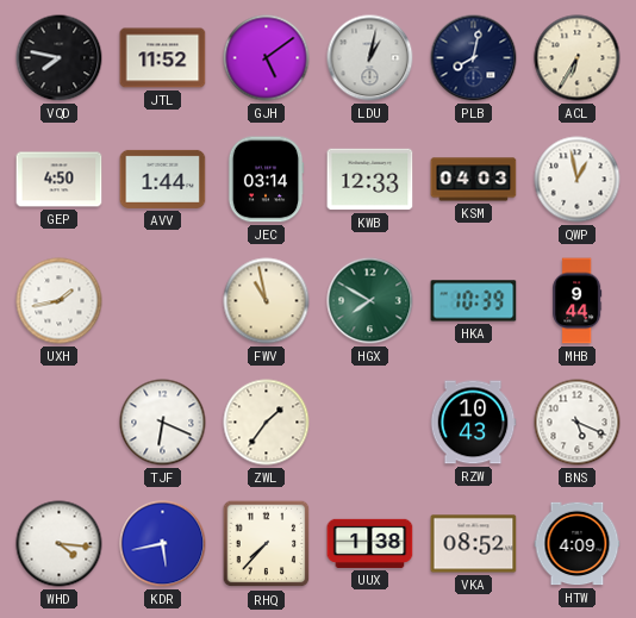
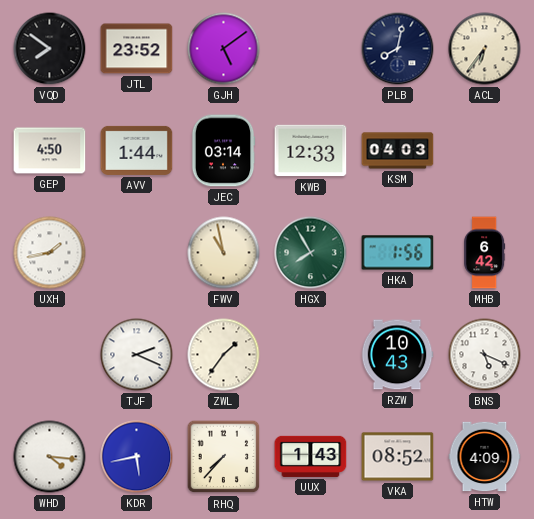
VQD: 7:47 -> 7:51 (50, 49)
JTL: 11:52 -> 23:52 (137, 49)
LDU: 1:02 -> none (370, 58)
ACL: 6:35 -> 6:36 (485, 49)
QWP: 12:58 -> none (578, 180)
HGX: 7:50 -> 7:55 (311, 253)
HKA: 10:39 -> 1:56 (398, 253)
MHB: 9:44 -> 6:42 (485, 253)
TJF: 6:19 -> 2:19 (137, 355)
UUX: 1:38 -> 1:43 (311, 456)
